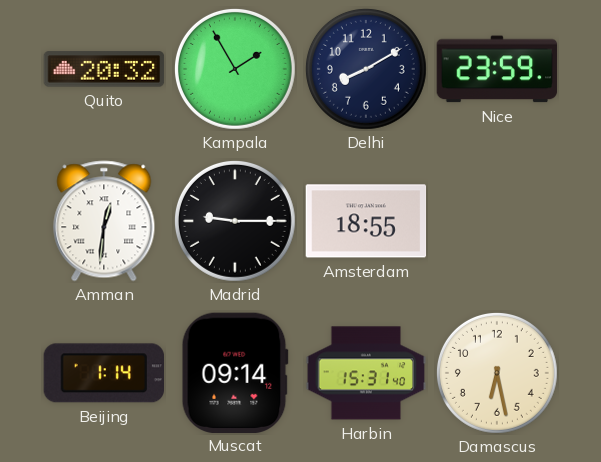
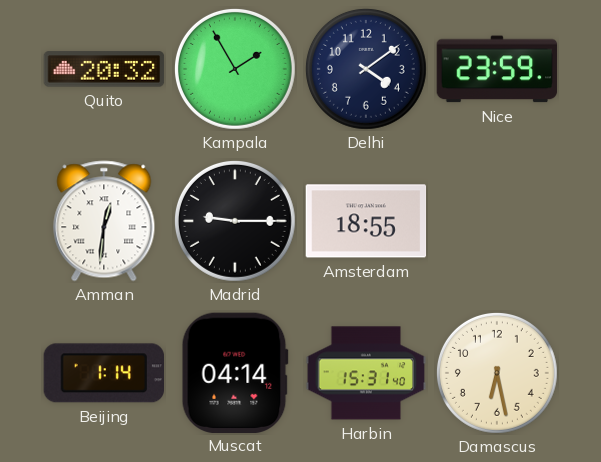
Delhi: 8:10 -> 4:09 (366, 69)
Muscat: 09:14 -> 04:14 (235, 372)
